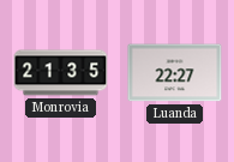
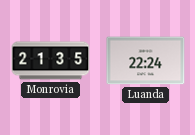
Luanda: 22:27 -> 22:24 (146, 61)
